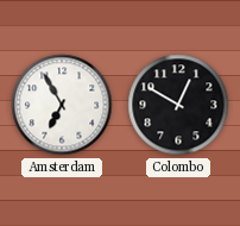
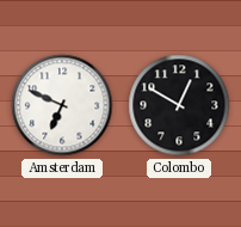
Amsterdam: 6:55 -> 6:49 (62, 105)
